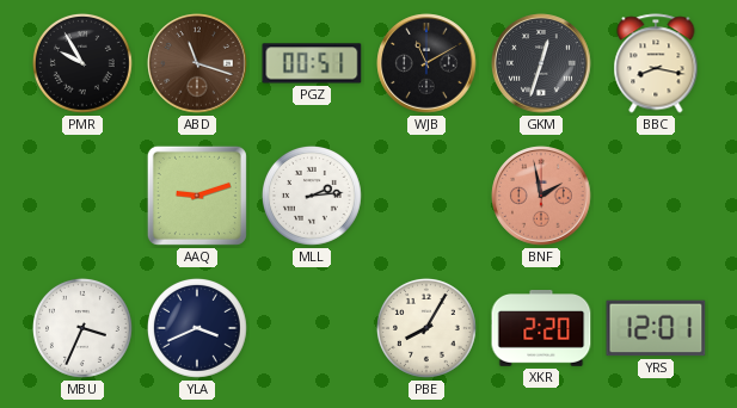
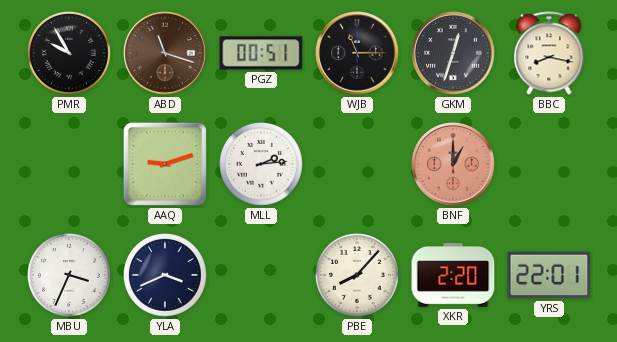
WJB: 11:10 -> 11:15 (357, 53)
BNF: 1:58 -> 1:00 (453, 164)
PBE: 8:05 -> 8:07 (357, 275)
YRS: 12:01 -> 22:01 (549, 275)
